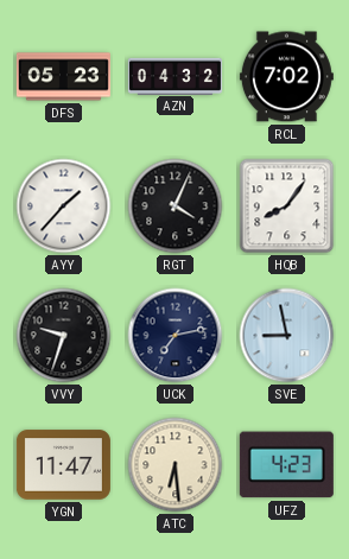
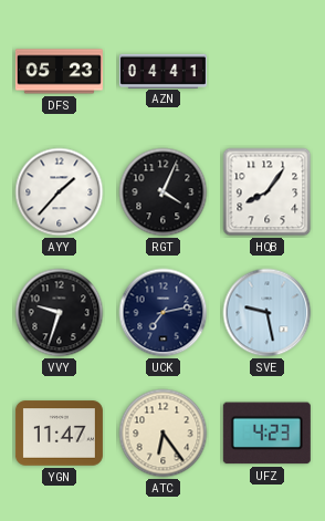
AZN: 04:32 -> 04:41 (162, 71)
RCL: 7:02 -> none (286, 77)
SVE: 8:58 -> 9:28 (268, 313)
ATC: 6:29 -> 6:24 (164, 434)
